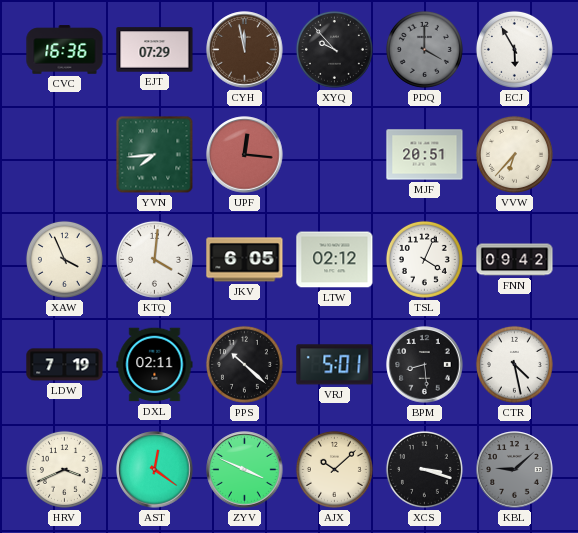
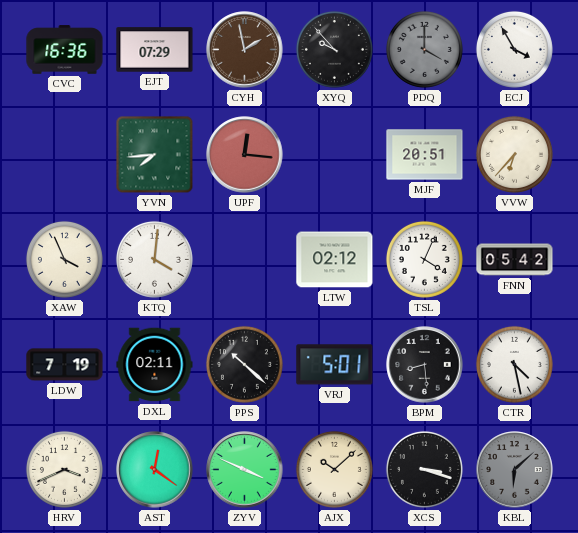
CYH: 11:58 -> 1:58 (245, 50)
ECJ: 5:55 -> 3:55 (514, 49)
JKV: 6:05 -> none (245, 260)
FNN: 09:42 -> 05:42 (515, 260)
KBL: 9:08 -> 6:08 (515, 470)
